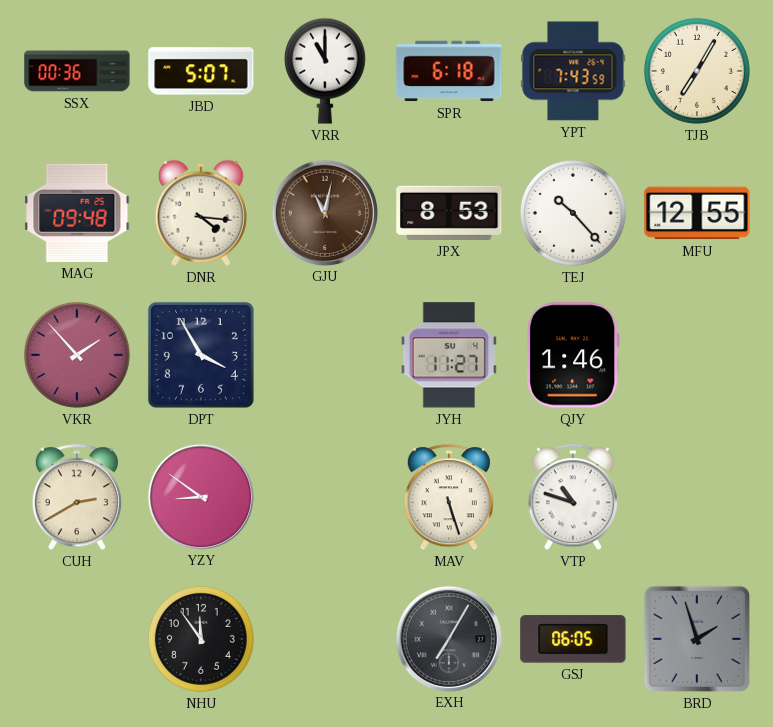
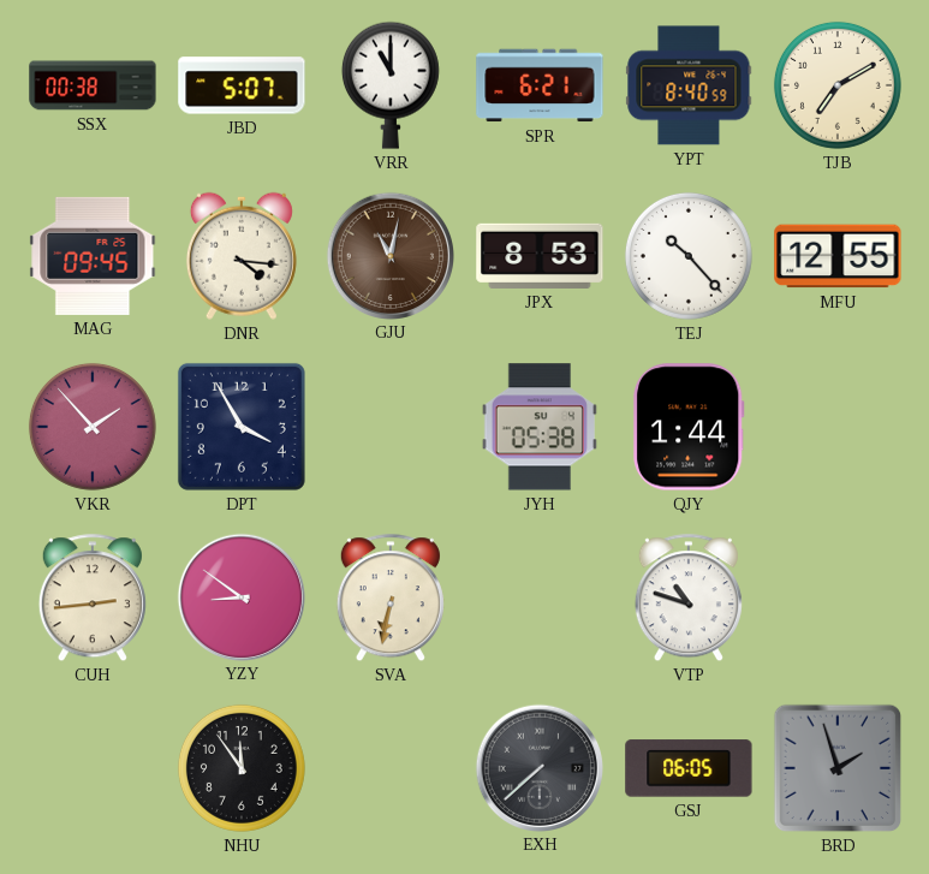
SSX: 00:36 -> 00:38 (93, 85)
SPR: 6:18 -> 6:21 (540, 85)
YPT: 7:43 -> 8:40 (689, 85)
TJB: 7:05 -> 7:10 (838, 85)
MAG: 09:48 -> 09:45 (93, 256)
JYH: 11:27 -> 05:38 (540, 427)
QJY: 1:46 -> 1:44 (689, 427)
CUH: 2:40 -> 2:44 (93, 599)
SVA: none -> 6:32 (391, 599)
MAV: 5:27 -> none (449, 498)
EXH: 7:05 -> 7:38 (538, 767)
